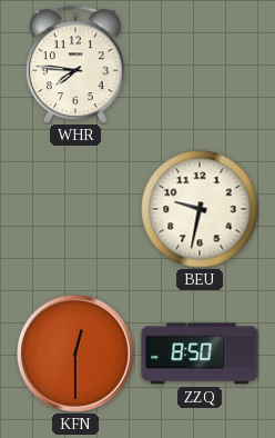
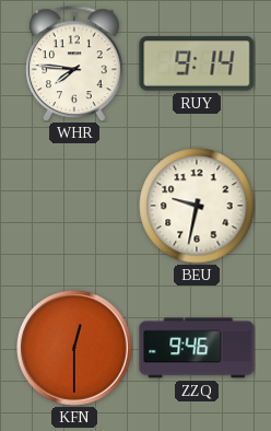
RUY: none -> 9:14 (197, 63)
ZZQ: 8:50 -> 9:46 (197, 348)
